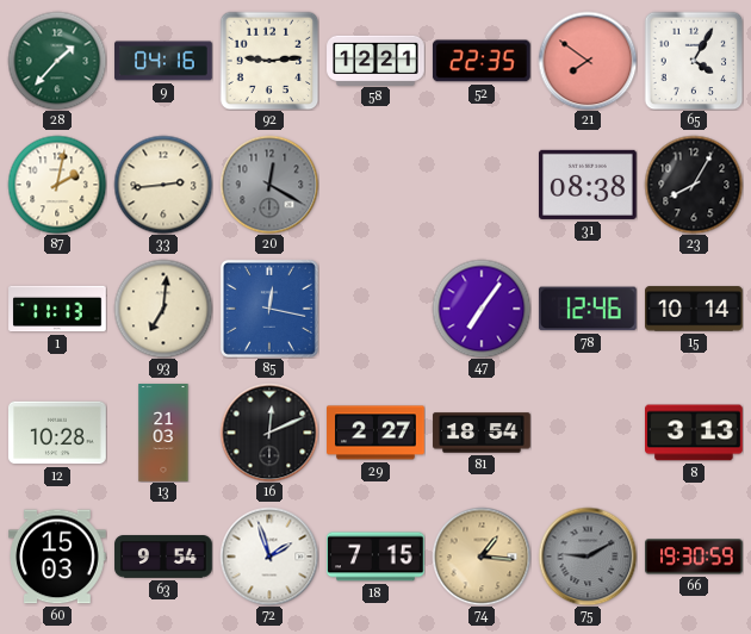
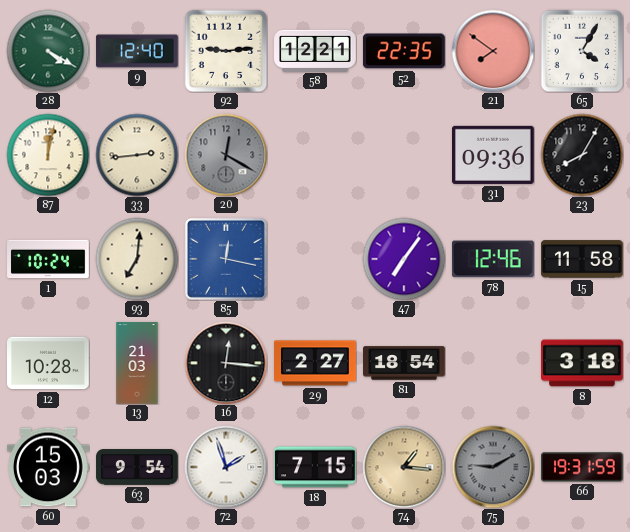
28: 1:37 -> 4:20 (48, 51)
9: 04:16 -> 12:40 (137, 51)
87: 2:02 -> 12:02 (48, 155)
31: 08:38 -> 09:36 (494, 155)
1: 11:13 -> 10:24 (48, 259)
15: 10:14 -> 11:58 (583, 259)
16: 12:11 -> 12:16 (226, 363)
8: 3:13 -> 3:18 (582, 363)
66: 19:30 -> 19:31 (583, 467)
